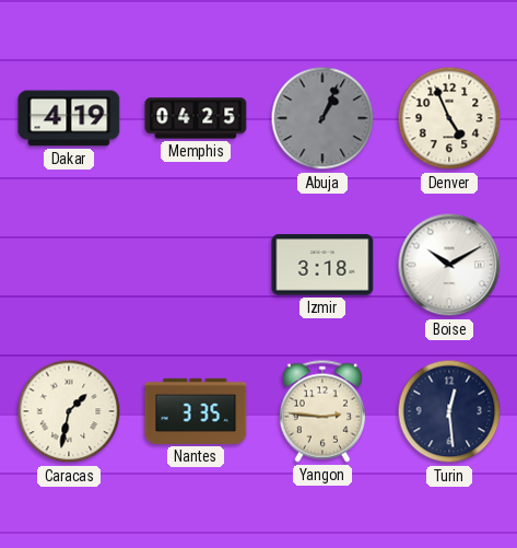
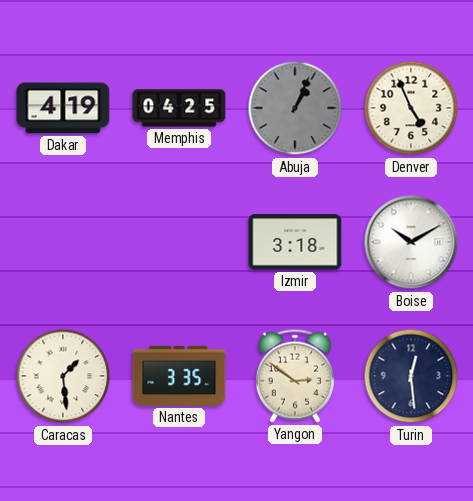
Caracas: 1:32 -> 1:29 (63, 376)
Yangon: 2:46 -> 2:51 (295, 376)
